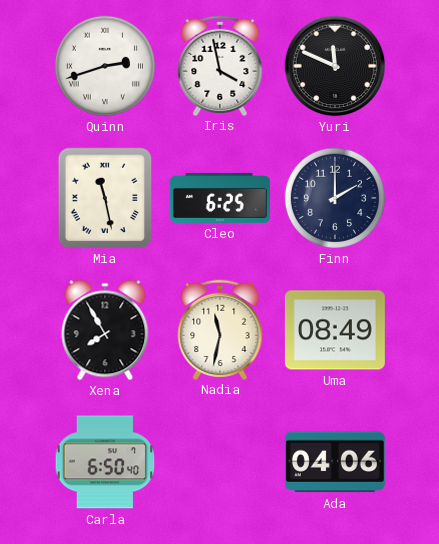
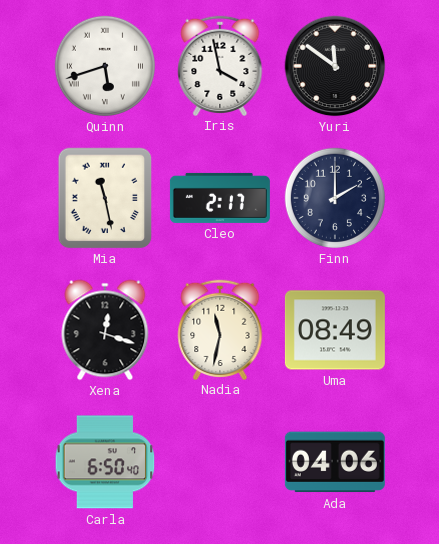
Quinn: 2:42 -> 5:42 (105, 66)
Yuri: 11:49 -> 11:51 (335, 66)
Cleo: 6:25 -> 2:17 (220, 198)
Xena: 7:55 -> 12:18 (105, 330)
